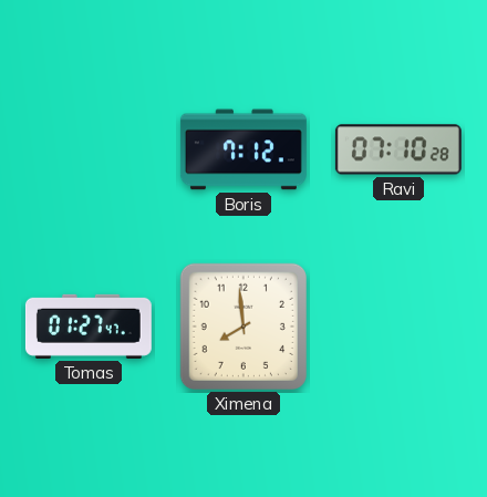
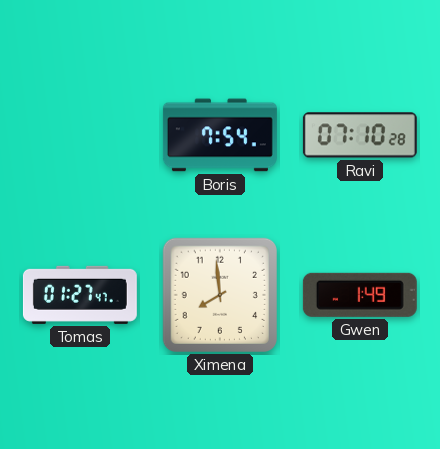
Boris: 7:12 -> 7:54 (220, 135)
Gwen: none -> 1:49 (360, 295)
